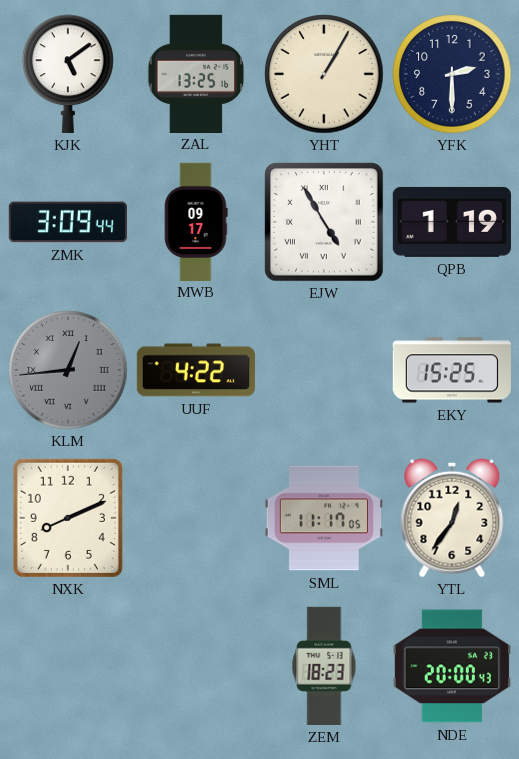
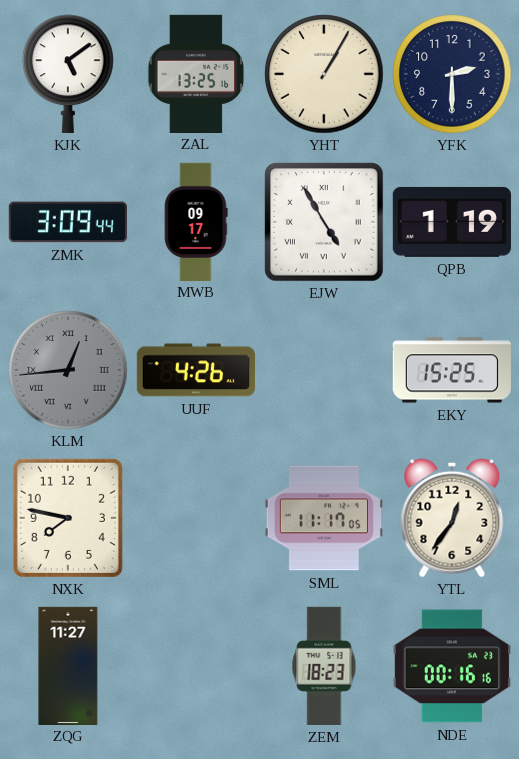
UUF: 4:22 -> 4:26 (196, 370)
NXK: 8:11 -> 7:47 (68, 518)
ZQG: none -> 11:27 (68, 665)
NDE: 20:00 -> 00:16 (452, 666)
